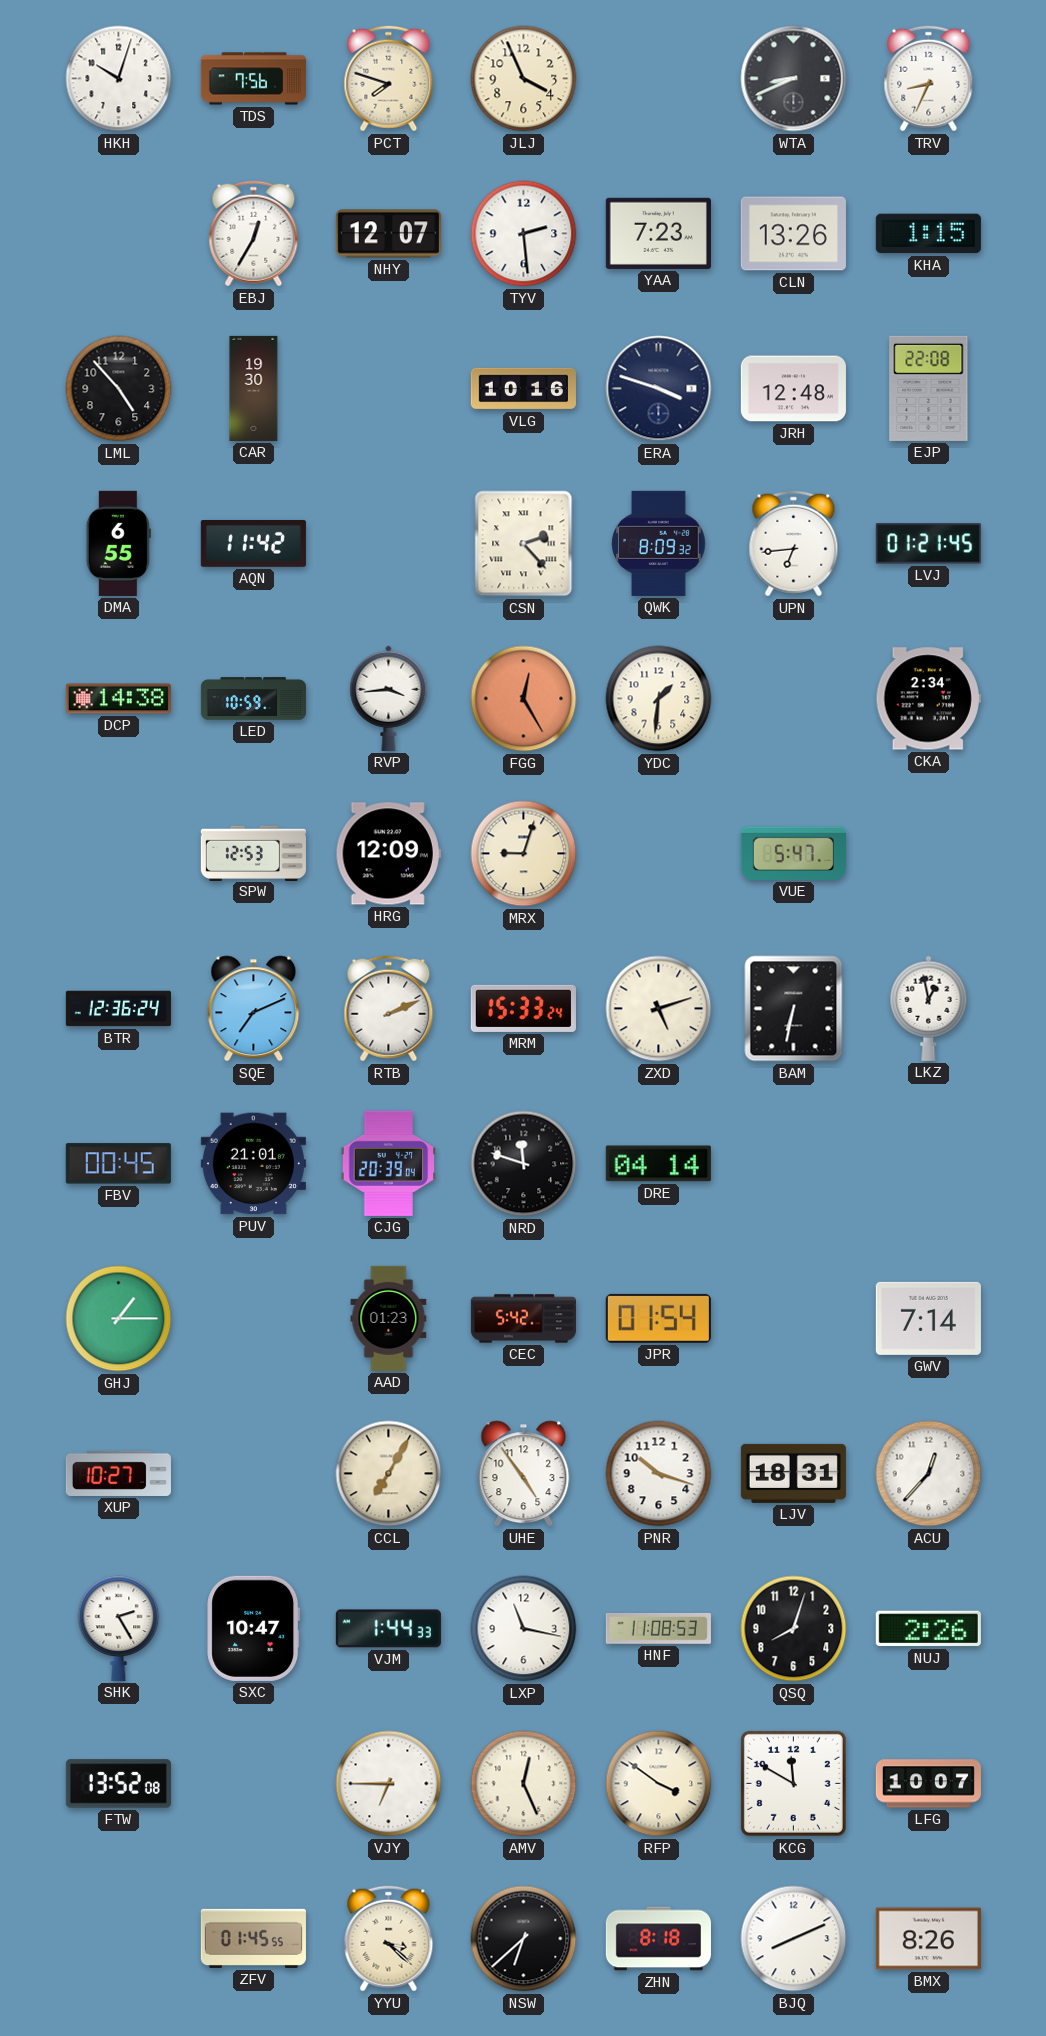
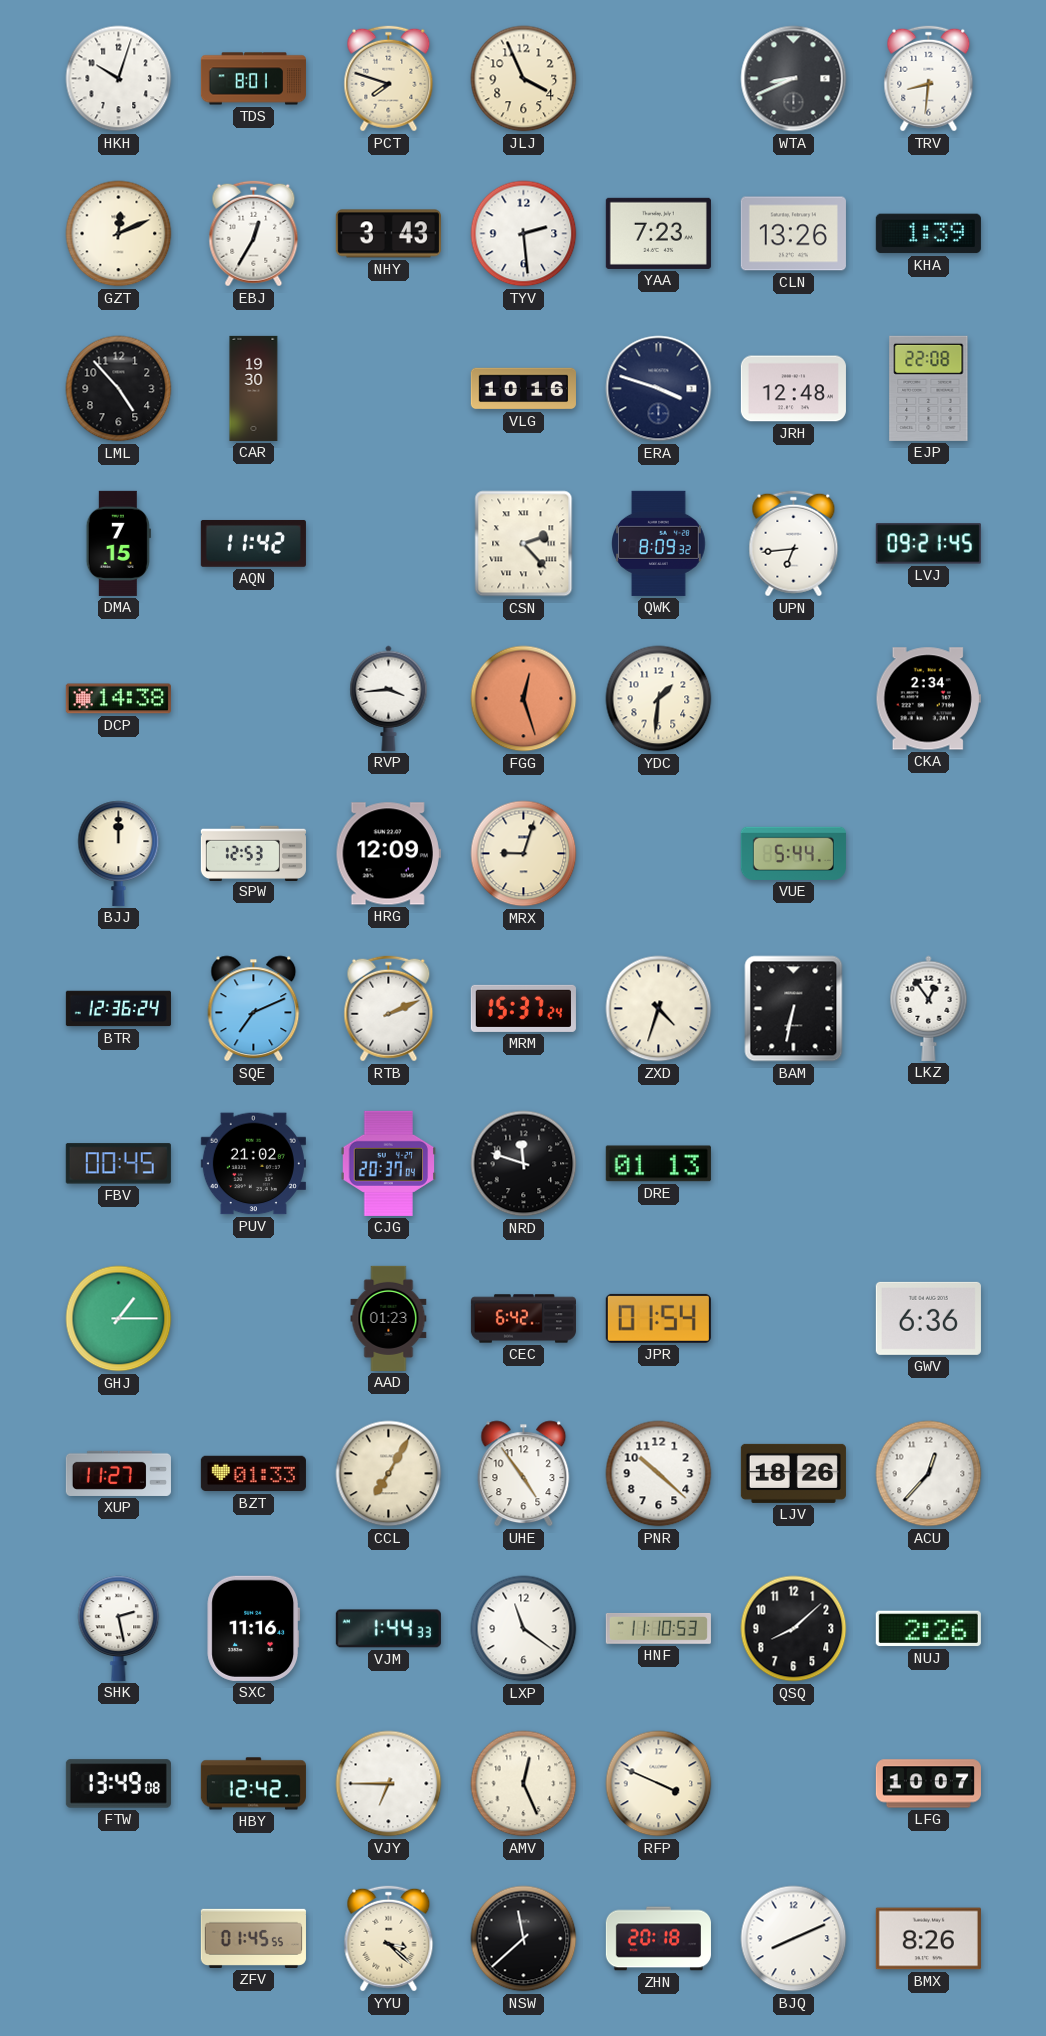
TDS: 7:56 -> 8:01 (253, 79)
TRV: 8:34 -> 8:31 (929, 79)
GZT: none -> 12:11 (119, 234)
NHY: 12:07 -> 3:43 (388, 234)
KHA: 1:15 -> 1:39 (928, 234)
DMA: 6:55 -> 7:15 (118, 543)
LVJ: 01:21 -> 09:21 (928, 544)
LED: 10:59 -> none (253, 699)
FGG: 12:25 -> 12:27 (524, 699)
BJJ: none -> 12:00 (119, 853)
VUE: 5:47 -> 5:44 (793, 853)
MRM: 15:33 -> 15:37 (523, 1008)
ZXD: 5:12 -> 4:33 (659, 1009)
LKZ: 12:58 -> 12:54 (929, 1008)
PUV: 21:01 -> 21:02 (253, 1164)
CJG: 20:39 -> 20:37 (389, 1163)
DRE: 04:14 -> 01:13 (658, 1164)
CEC: 5:42 -> 6:42 (523, 1319)
GWV: 7:14 -> 6:36 (928, 1318)
XUP: 10:27 -> 11:27 (118, 1473)
BZT: none -> 01:33 (253, 1474)
PNR: 10:18 -> 10:22 (659, 1474)
LJV: 18:31 -> 18:26 (793, 1473)
SHK: 2:25 -> 2:28 (119, 1628)
SXC: 10:47 -> 11:16 (254, 1628)
LXP: 11:17 -> 11:21 (524, 1629)
HNF: 11:08 -> 11:10 (658, 1628)
QSQ: 8:03 -> 8:08 (794, 1629)
FTW: 13:52 -> 13:49 (118, 1784)
HBY: none -> 12:42 (253, 1784)
RFP: 3:51 -> 3:49 (659, 1784)
KCG: 11:50 -> none (793, 1783)
NSW: 6:38 -> 11:38 (524, 1939)
ZHN: 8:18 -> 20:18 (658, 1939)
